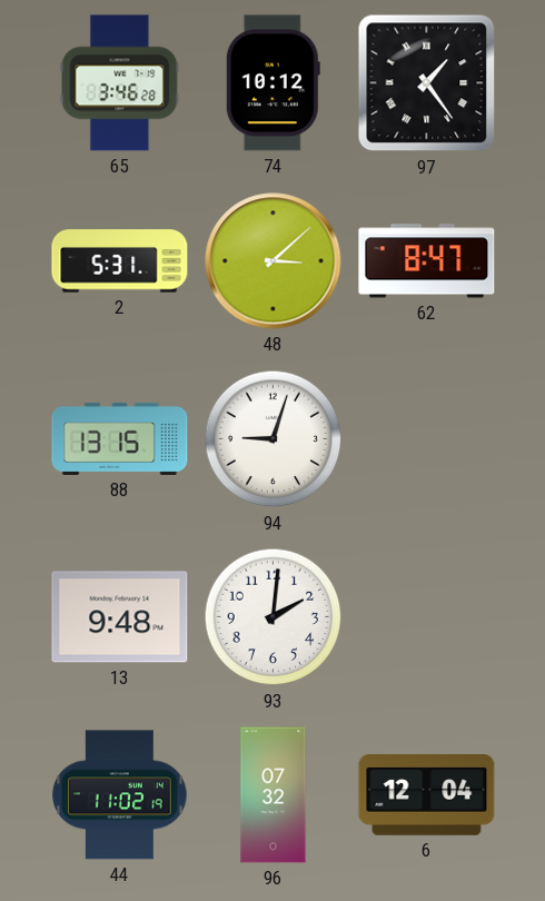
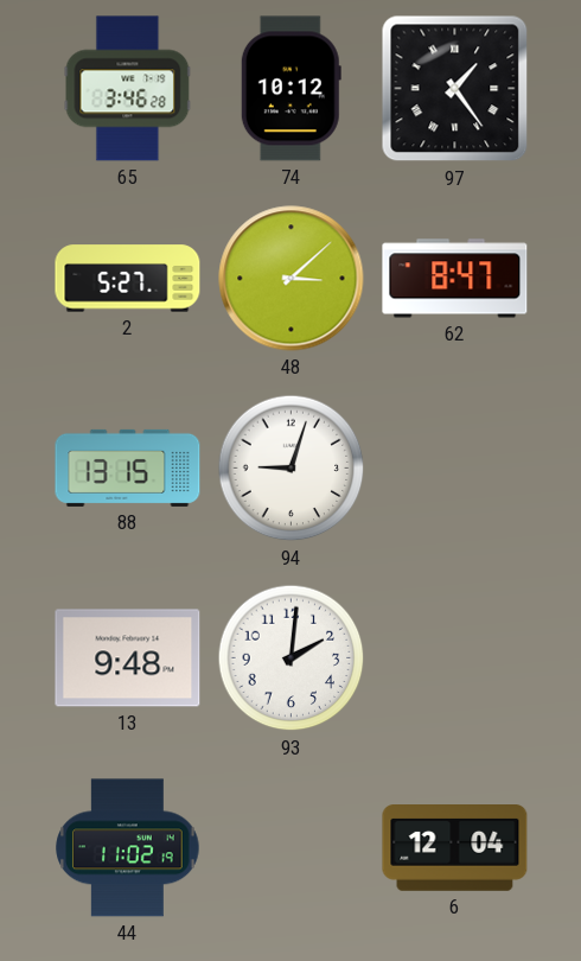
2: 5:31 -> 5:27 (128, 279)
96: 07:32 -> none (274, 795)
